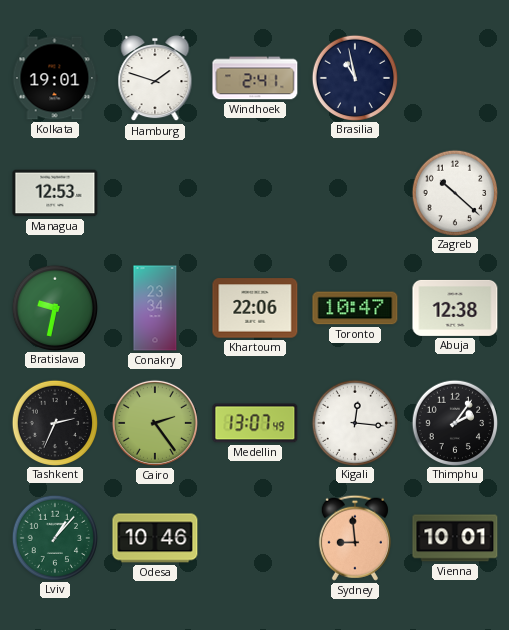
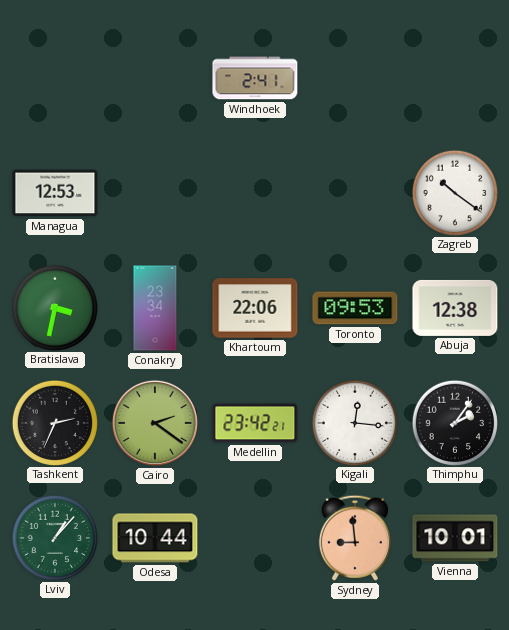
Kolkata: 19:01 -> none (55, 78)
Hamburg: 1:48 -> none (155, 78)
Brasilia: 10:58 -> none (354, 77)
Zagreb: 10:22 -> 10:21 (454, 192)
Bratislava: 9:32 -> 3:32 (54, 307)
Toronto: 10:47 -> 09:53 (355, 308)
Cairo: 2:24 -> 2:21 (155, 423)
Medellin: 13:07 -> 23:42 (255, 423)
Odesa: 10:46 -> 10:44 (155, 538)
